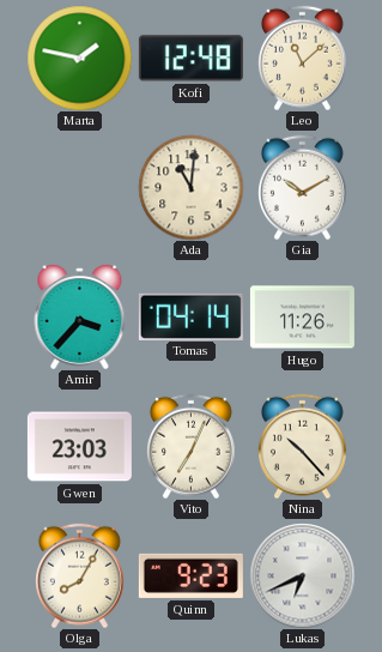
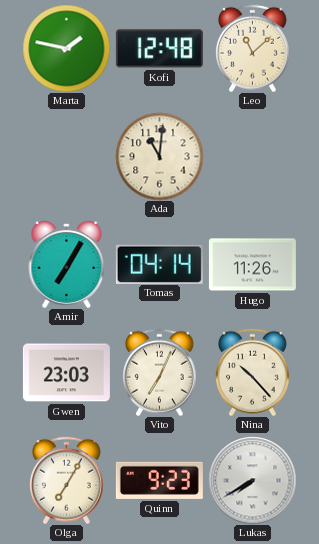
Gia: 10:10 -> none (302, 187)
Amir: 3:37 -> 7:05 (67, 264)
Olga: 8:05 -> 7:05 (66, 480)
Lukas: 6:41 -> 7:40 (252, 480)
